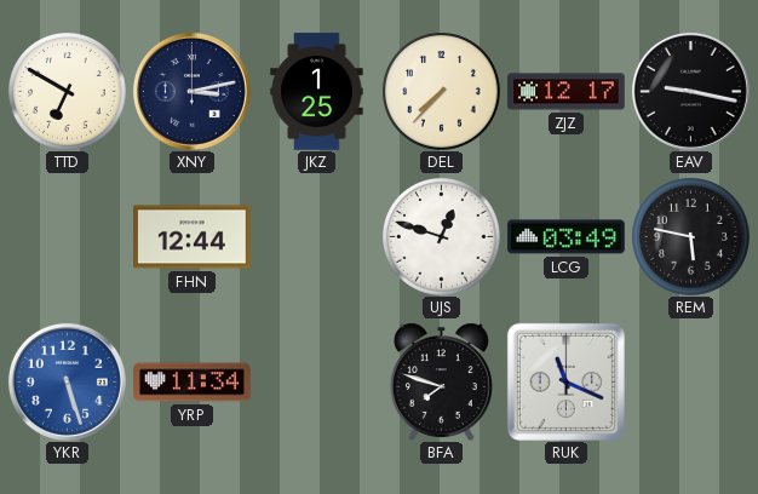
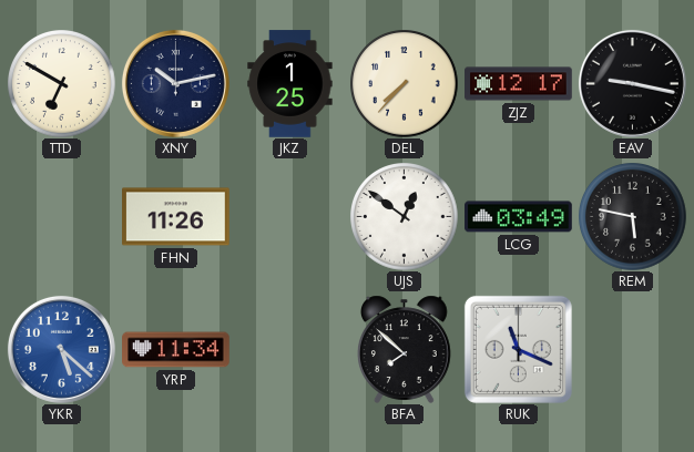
XNY: 3:13 -> 10:13 (175, 83)
FHN: 12:44 -> 11:26 (176, 217)
UJS: 12:48 -> 12:51 (405, 217)
YKR: 5:27 -> 5:22 (61, 349)
BFA: 7:48 -> 7:52 (405, 349)
